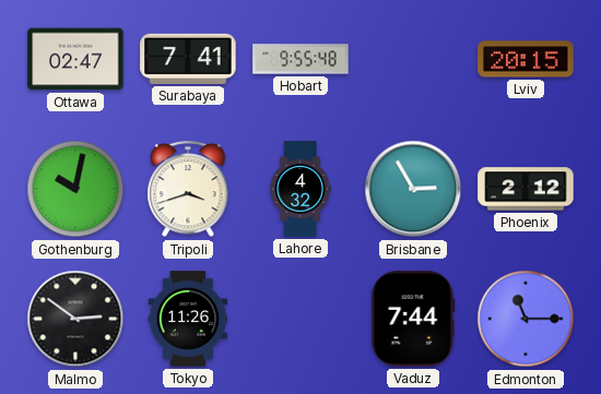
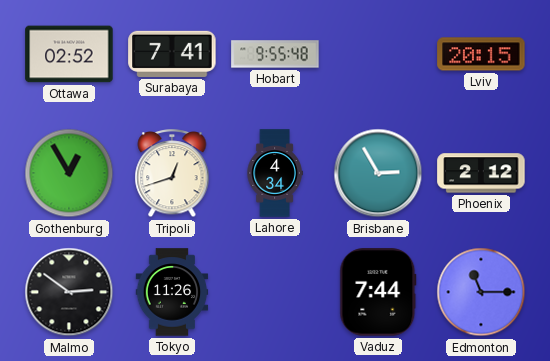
Ottawa: 02:47 -> 02:52 (69, 54)
Gothenburg: 10:02 -> 12:55 (69, 173)
Tripoli: 3:42 -> 12:42 (172, 174)
Lahore: 4:32 -> 4:34 (275, 173)
